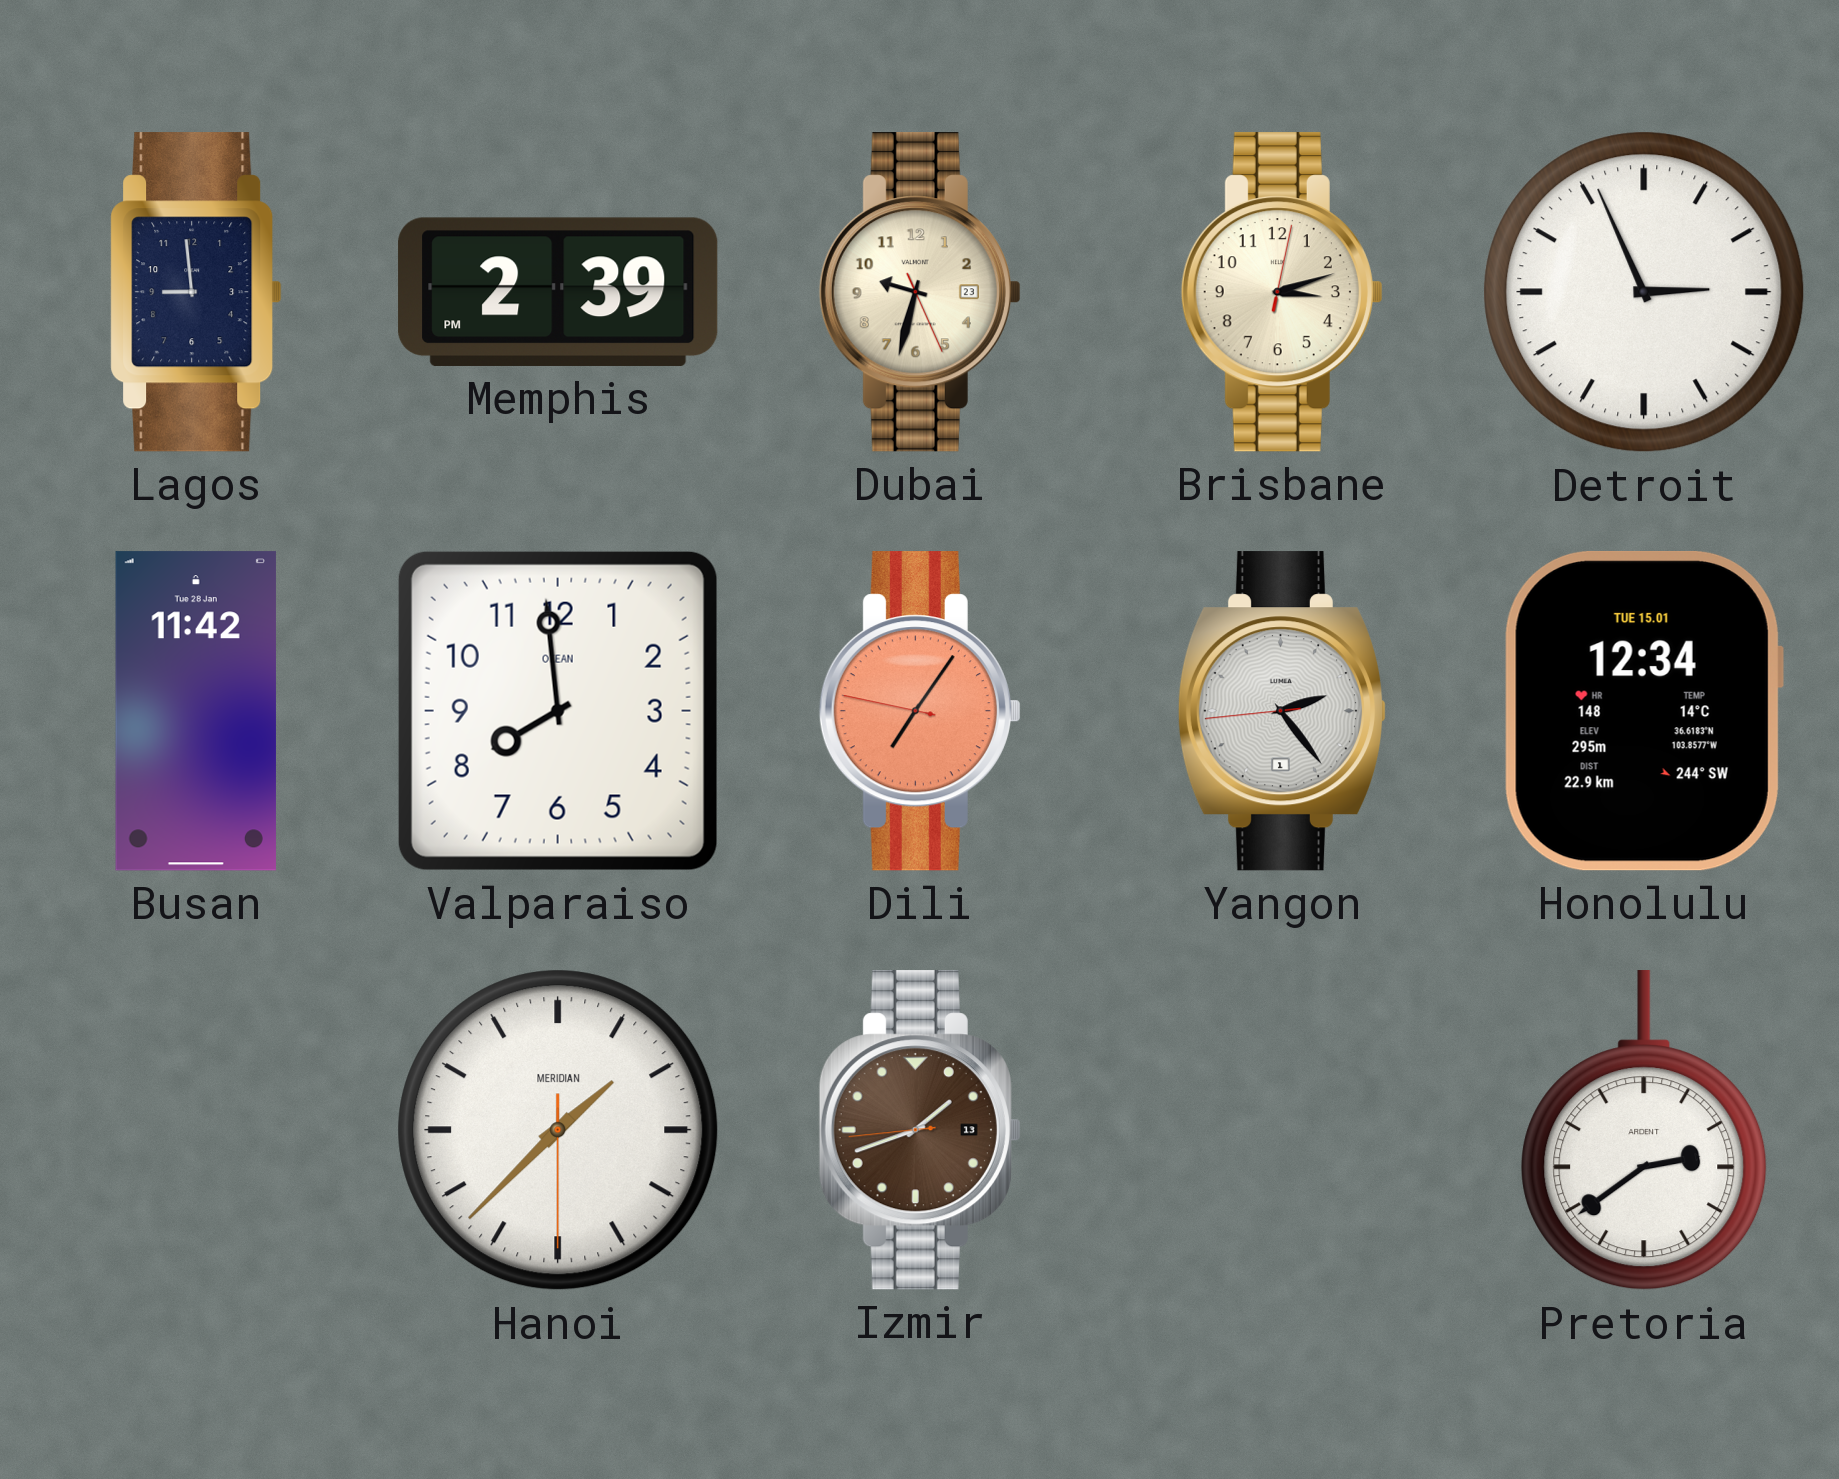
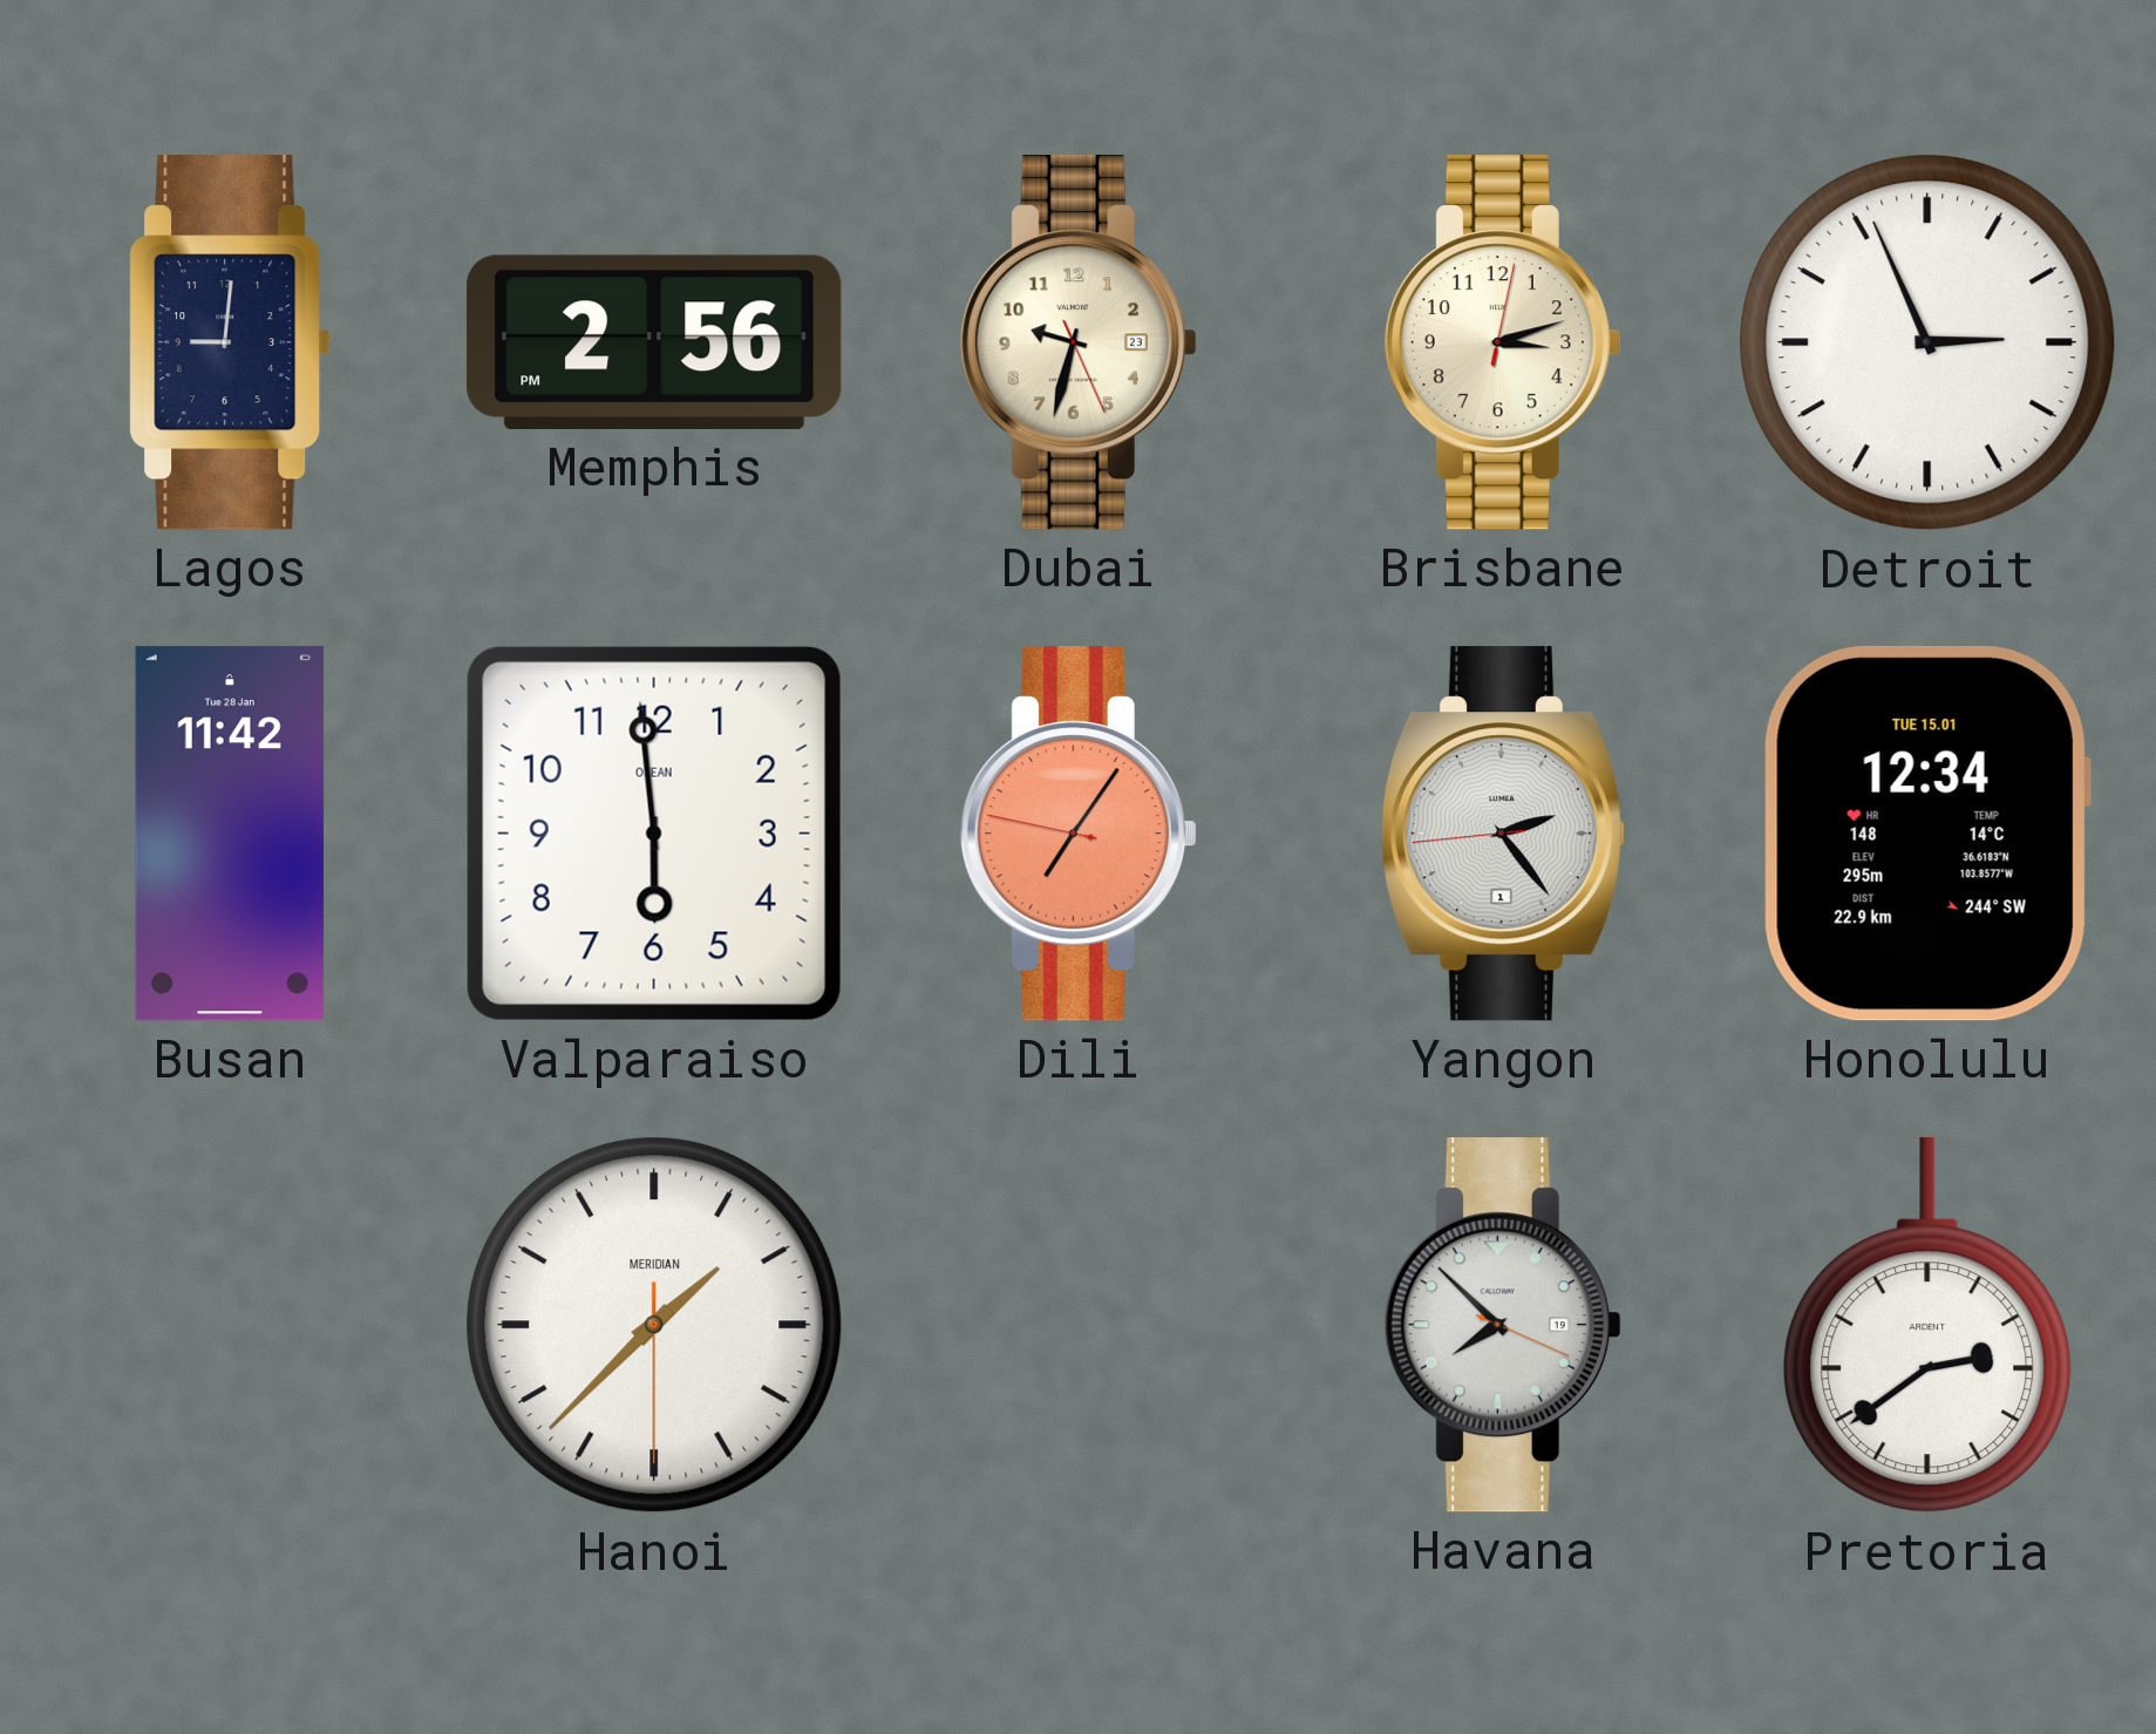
Lagos: 8:59 -> 9:01 (230, 342)
Memphis: 2:39 -> 2:56 (654, 342)
Valparaiso: 7:59 -> 5:59 (654, 834)
Izmir: 1:41 -> none (920, 1130)
Havana: none -> 7:52 (1503, 1325)
